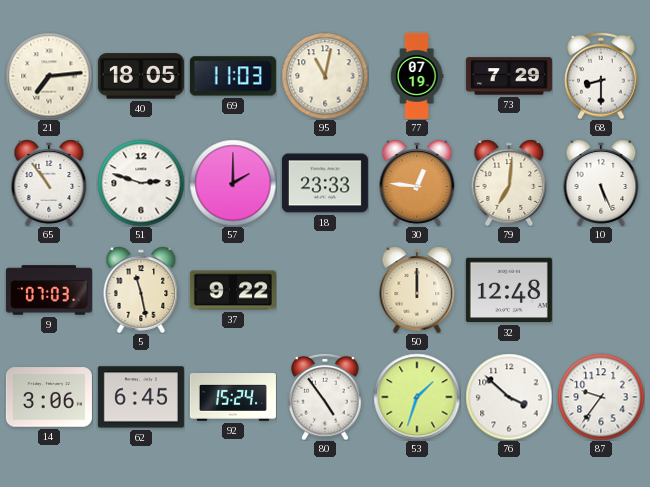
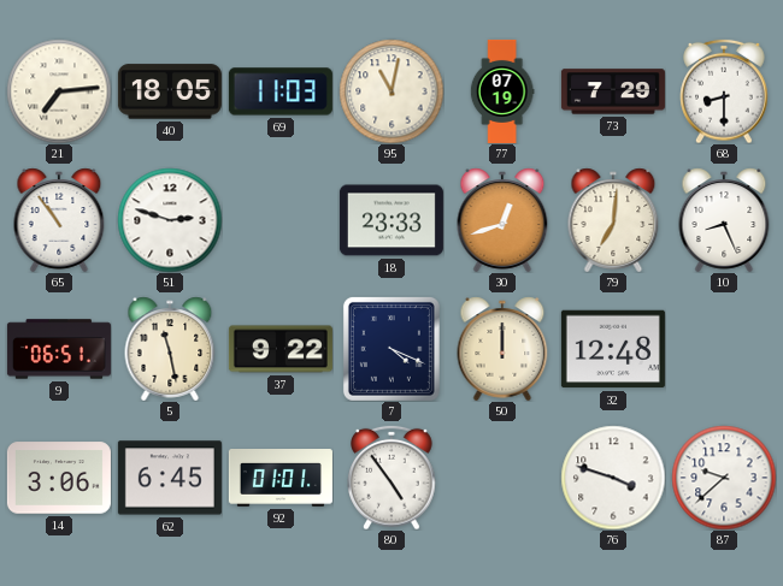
57: 2:00 -> none (233, 183)
30: 12:46 -> 12:42 (502, 220)
10: 5:26 -> 8:26 (724, 220)
9: 07:03 -> 06:51 (59, 349)
7: none -> 4:19 (391, 349)
92: 15:24 -> 01:01 (281, 479)
53: 1:33 -> none (417, 397)
76: 3:52 -> 3:48 (613, 478)
87: 9:36 -> 9:38 (724, 478)
